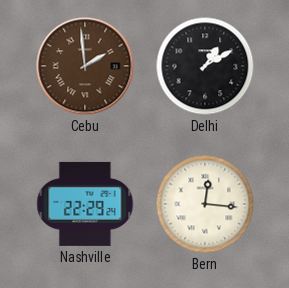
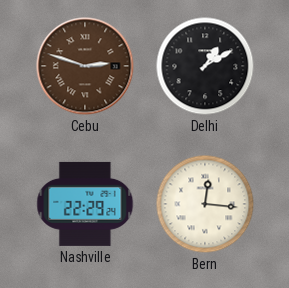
Cebu: 1:59 -> 2:48 (85, 66)
